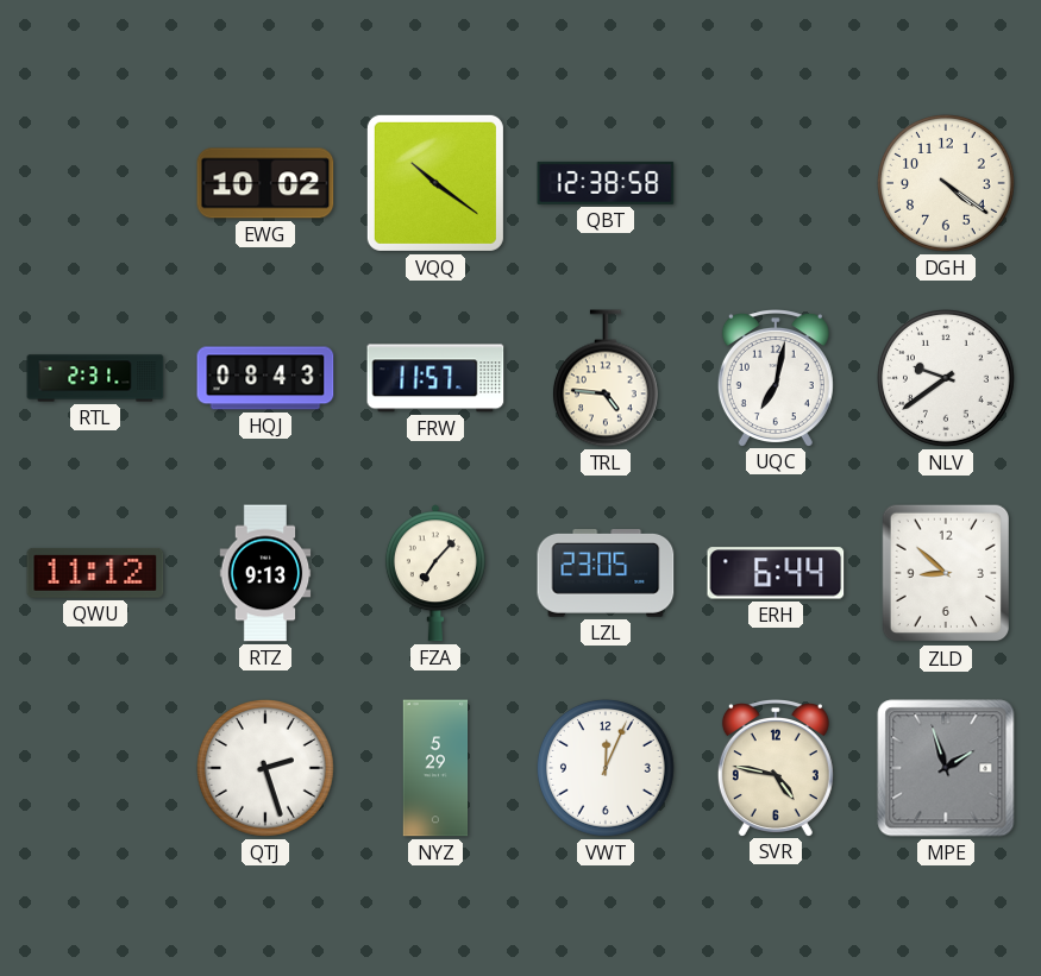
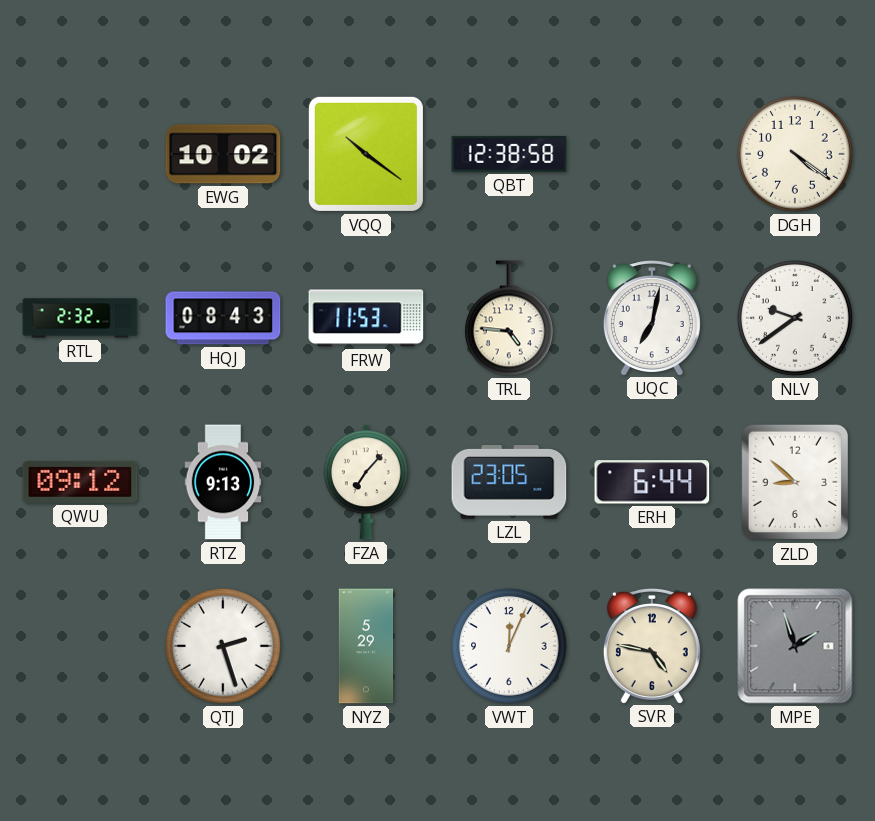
RTL: 2:31 -> 2:32 (80, 318)
FRW: 11:57 -> 11:53 (366, 318)
QWU: 11:12 -> 09:12 (80, 482)
